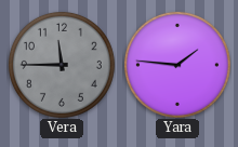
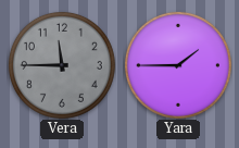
Yara: 1:46 -> 1:45 (178, 65)
